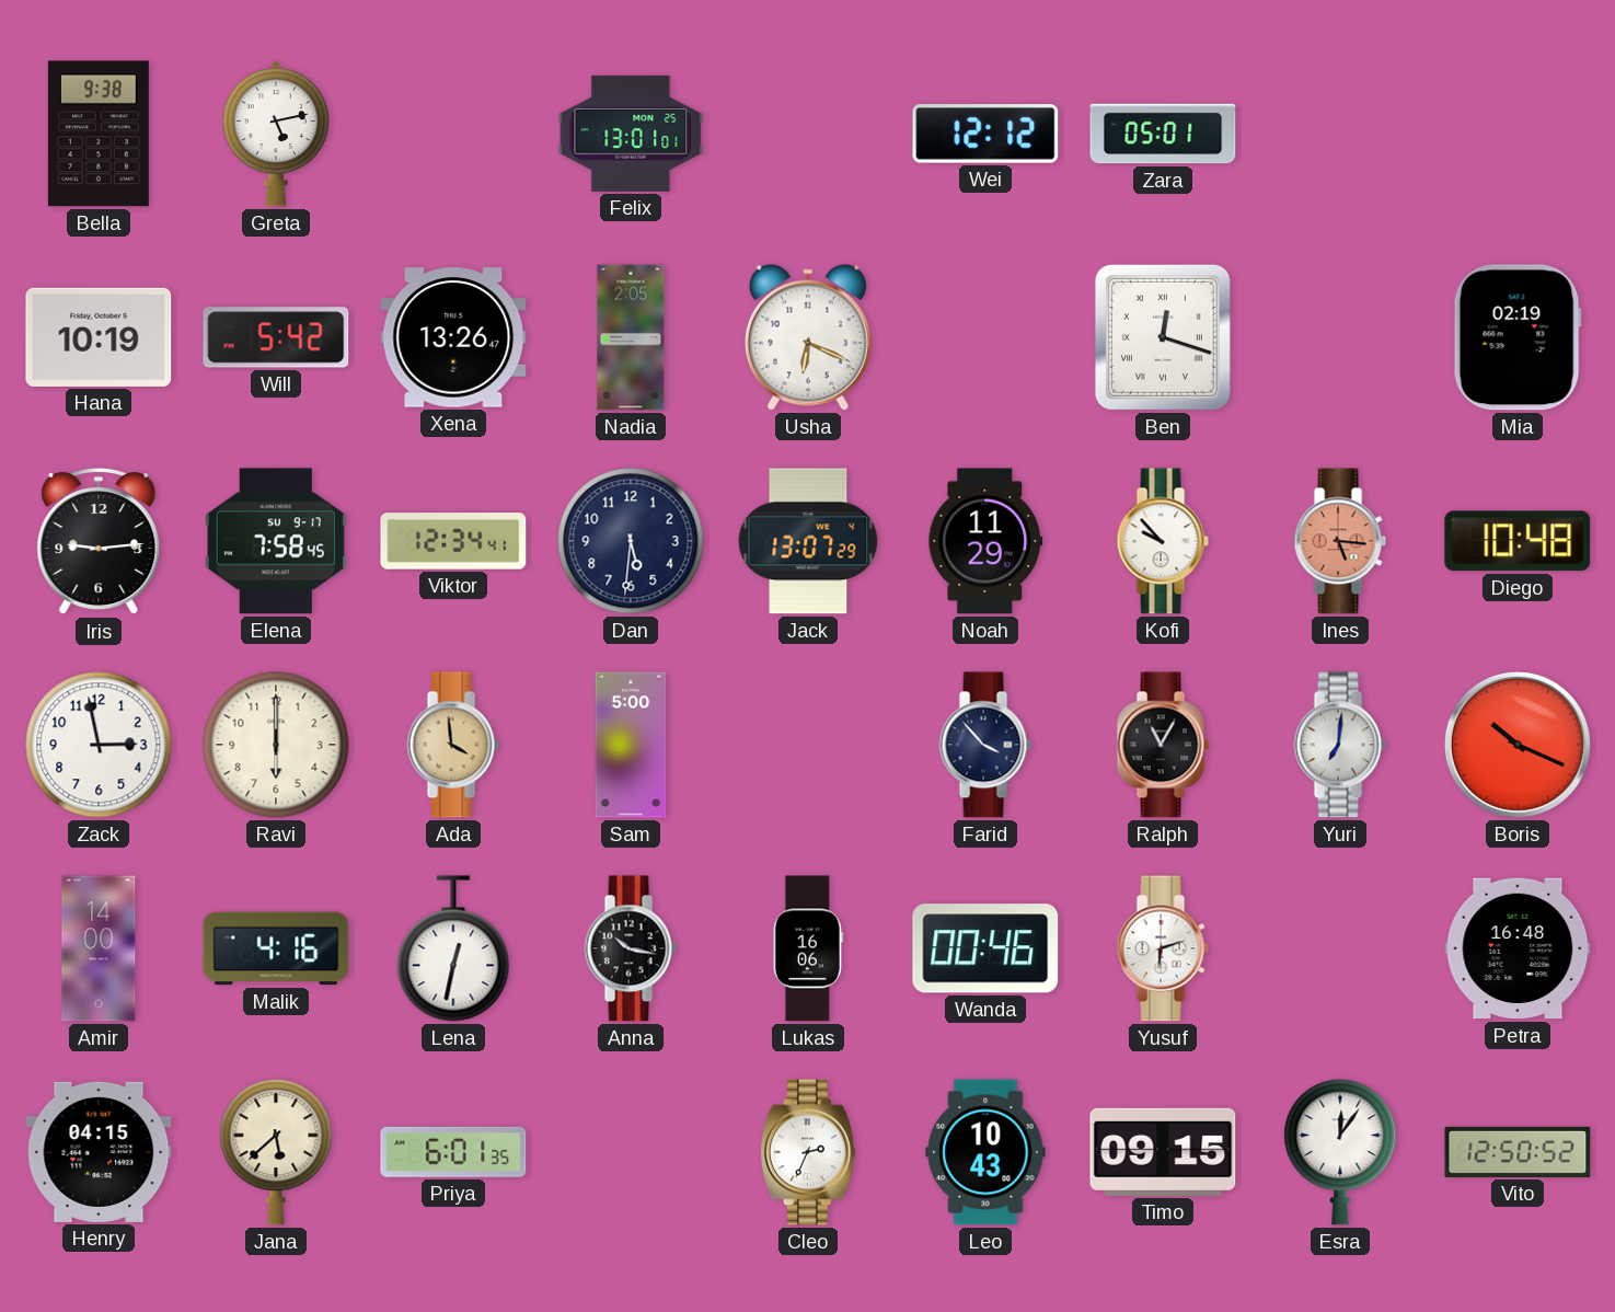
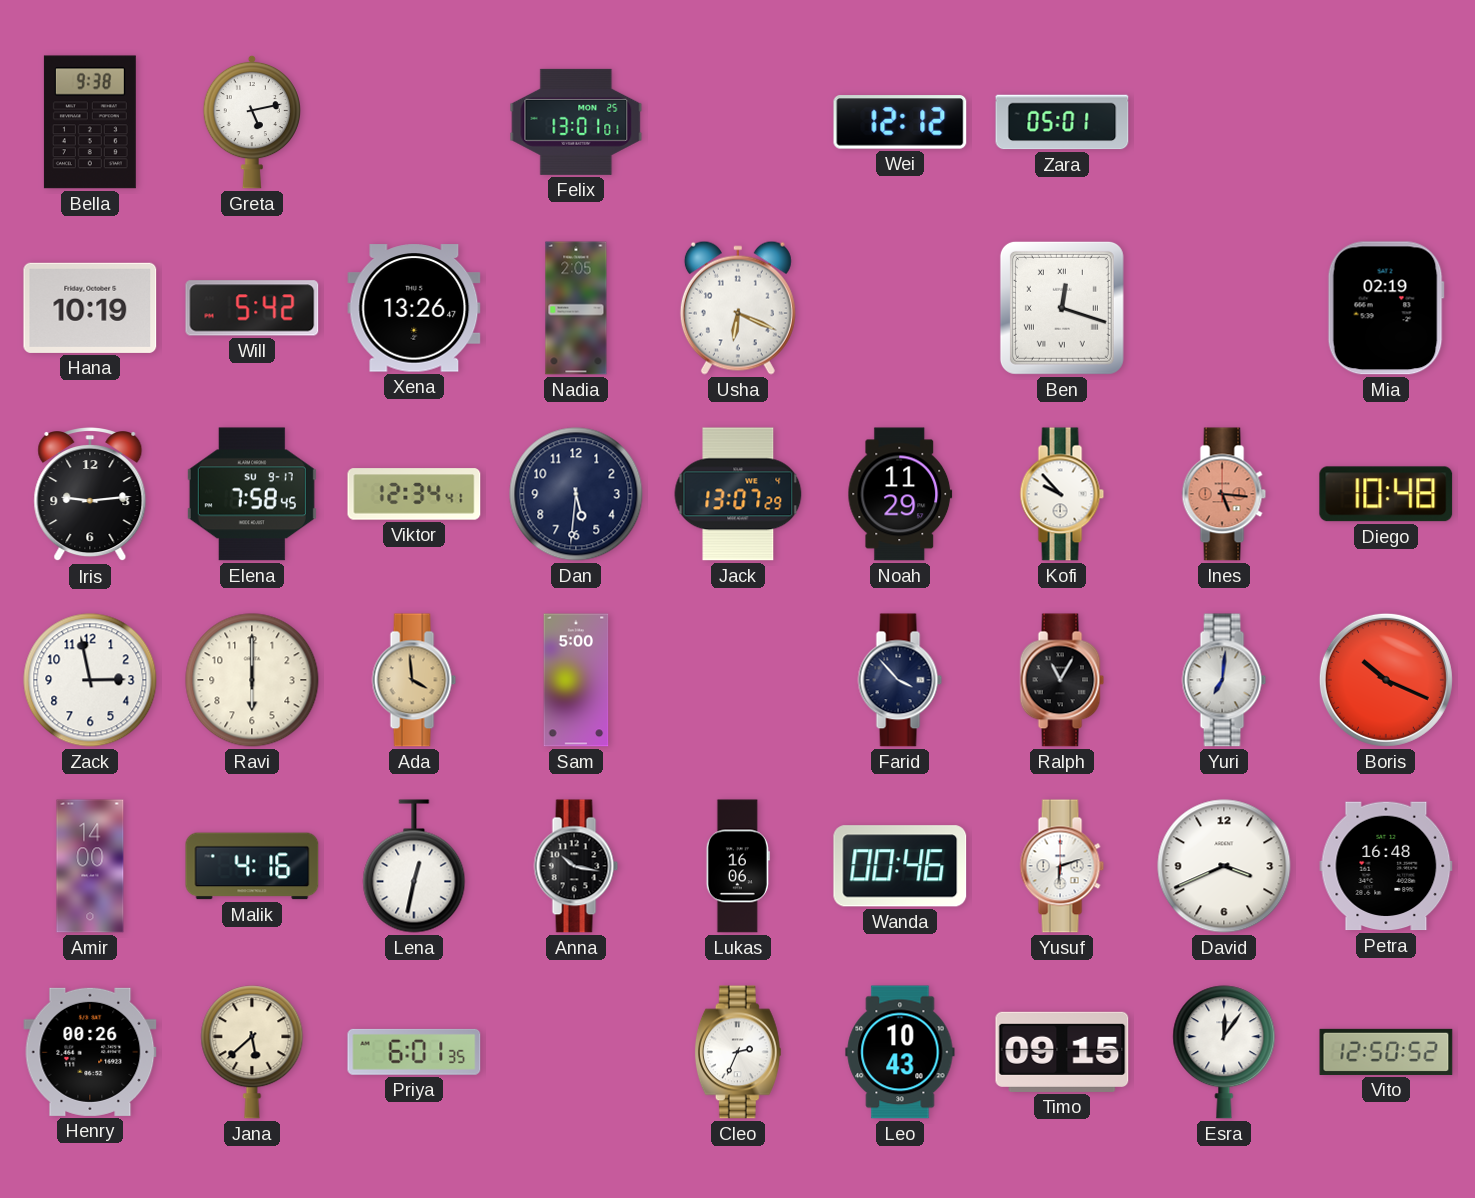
David: none -> 3:41 (1224, 866)
Henry: 04:15 -> 00:26 (90, 1052)
